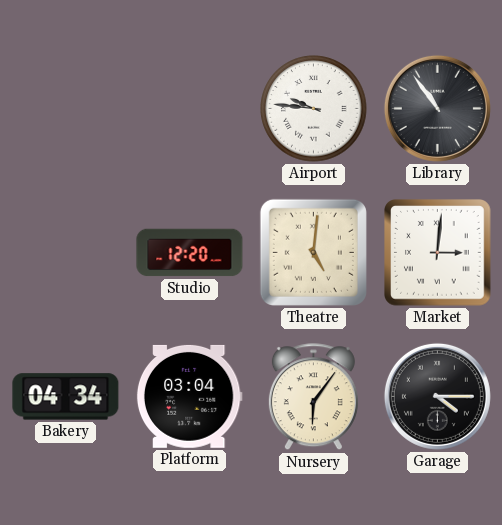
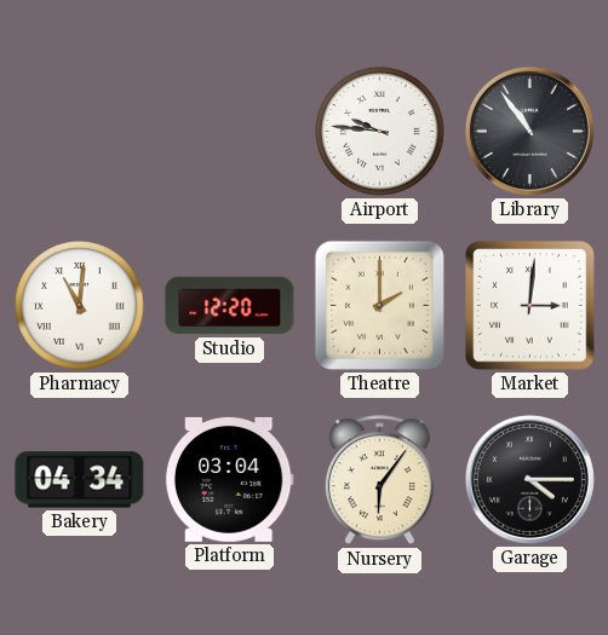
Pharmacy: none -> 11:01 (80, 306)
Theatre: 5:01 -> 2:00 (379, 305)
